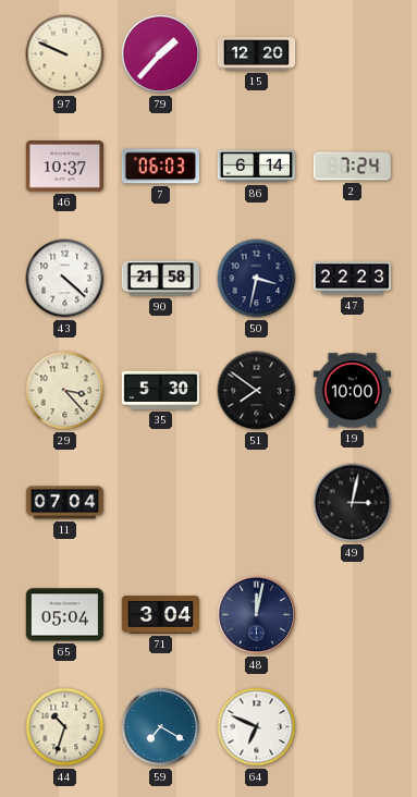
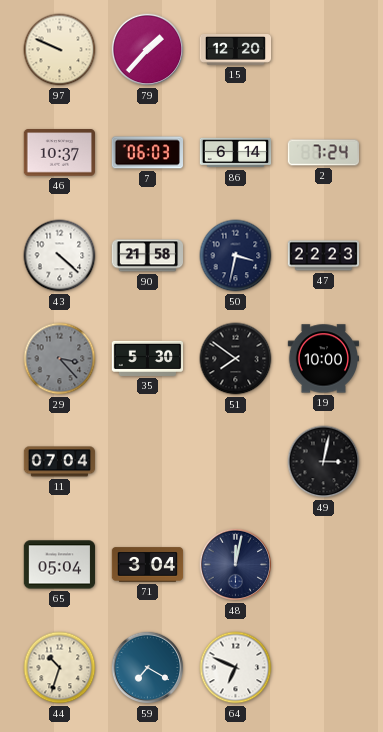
29 dial: cream -> grey (60, 359)
